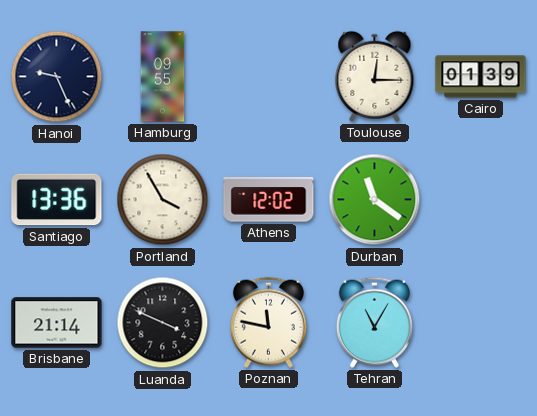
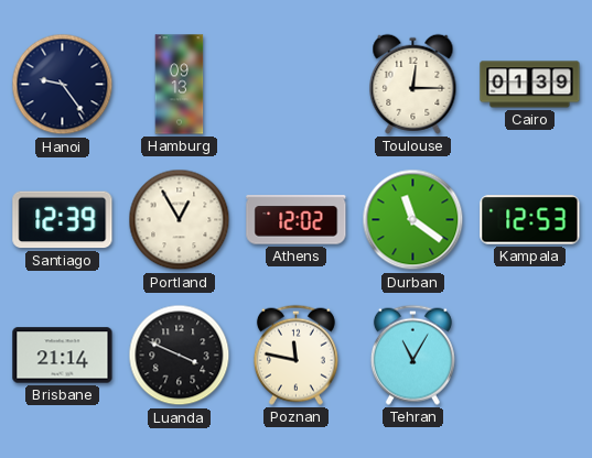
Hanoi: 9:26 -> 9:24 (63, 85)
Hamburg: 09:55 -> 09:13 (180, 85)
Santiago: 13:36 -> 12:39 (63, 220)
Portland: 3:55 -> 12:55 (180, 220)
Kampala: none -> 12:53 (530, 220)
